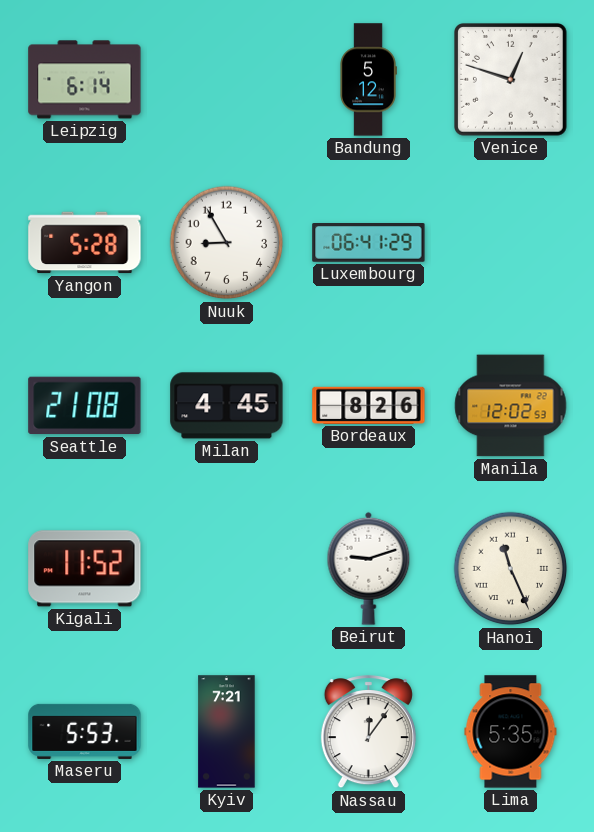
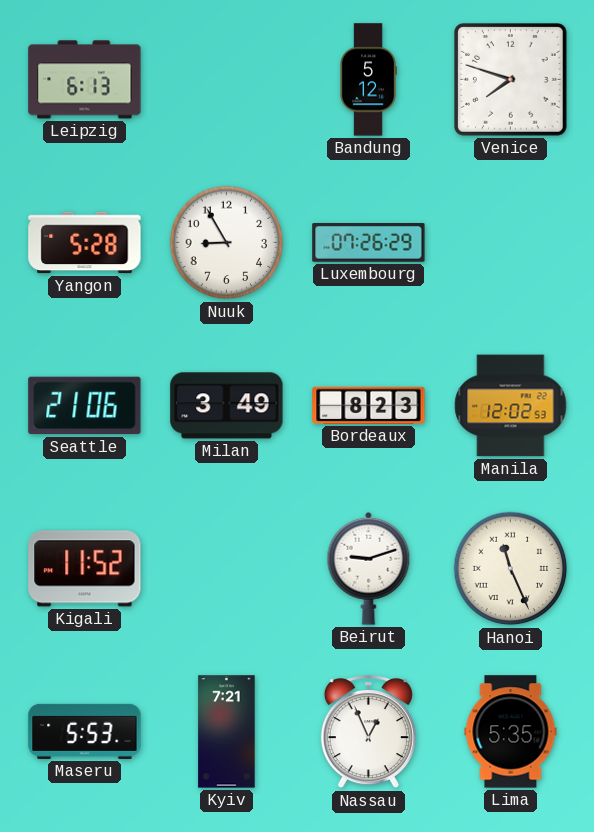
Leipzig: 6:14 -> 6:13 (85, 80)
Venice: 12:48 -> 7:48 (511, 80)
Luxembourg: 06:41 -> 07:26 (369, 243)
Seattle: 21:08 -> 21:06 (85, 406)
Milan: 4:45 -> 3:49 (227, 406)
Bordeaux: 8:26 -> 8:23 (369, 405)
Nassau: 12:06 -> 12:56 (368, 732)
